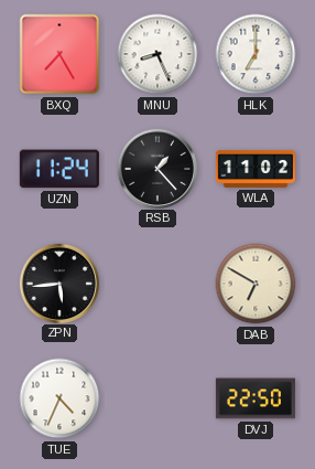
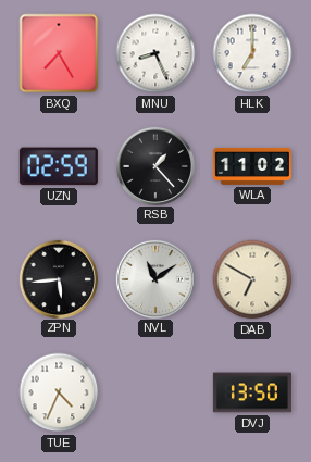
UZN: 11:24 -> 02:59 (59, 166)
NVL: none -> 11:09 (154, 278)
DVJ: 22:50 -> 13:50 (252, 392)
